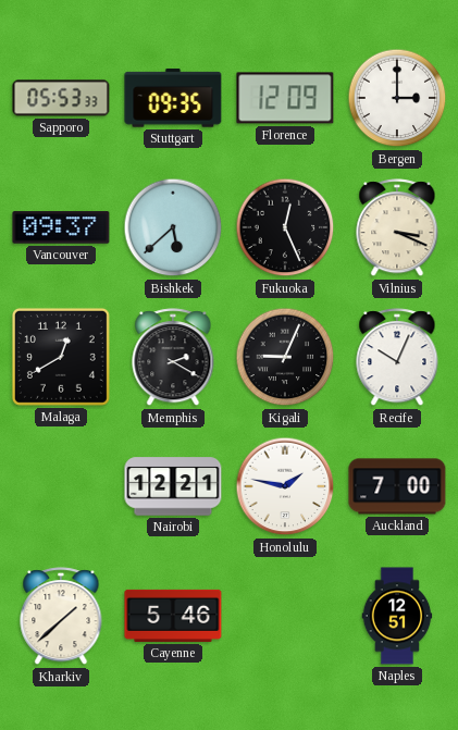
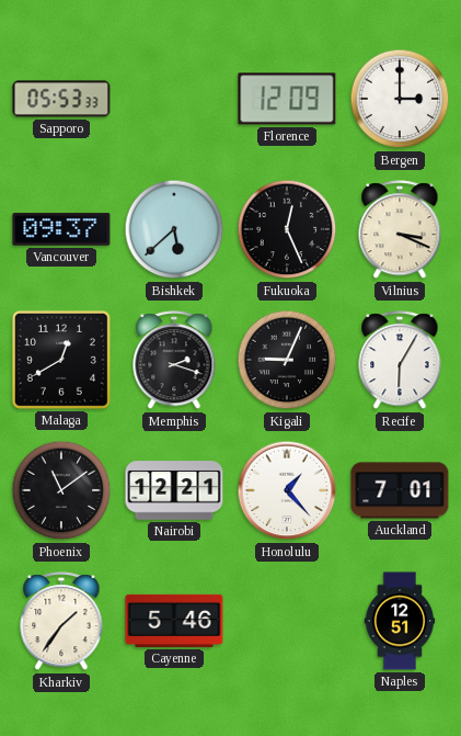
Stuttgart: 09:35 -> none (173, 98)
Memphis: 2:20 -> 2:18 (174, 361)
Recife: 10:04 -> 6:05 (400, 361)
Phoenix: none -> 11:09 (61, 490)
Honolulu: 1:47 -> 1:23 (287, 490)
Auckland: 7:00 -> 7:01 (400, 490)
Kharkiv: 1:38 -> 1:36 (61, 622)
